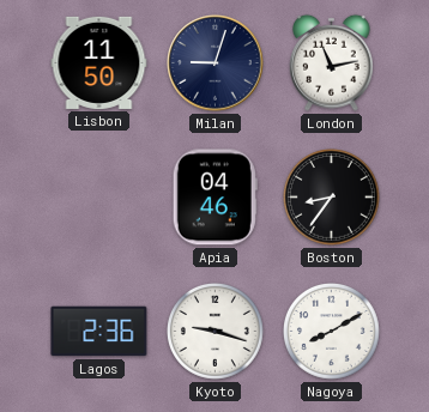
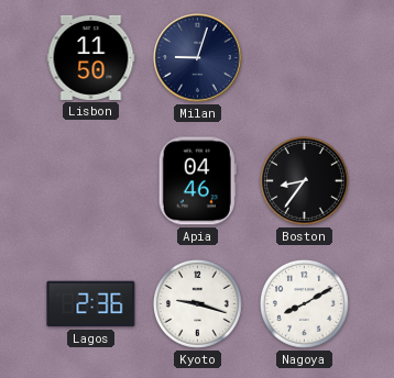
London: 11:13 -> none (332, 62)
